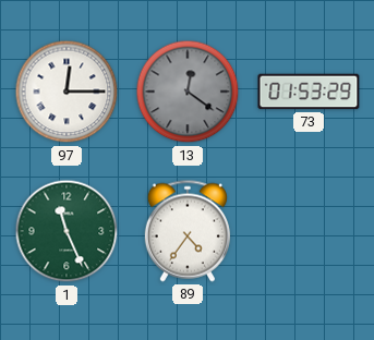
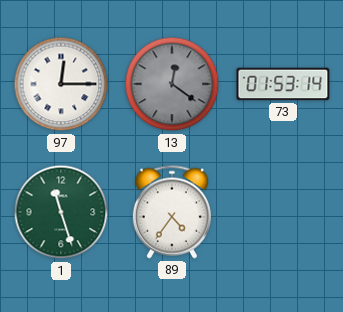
73: 01:53:29 -> 01:53:14 (283, 84)
1: 11:26 -> 11:27 (61, 212)
